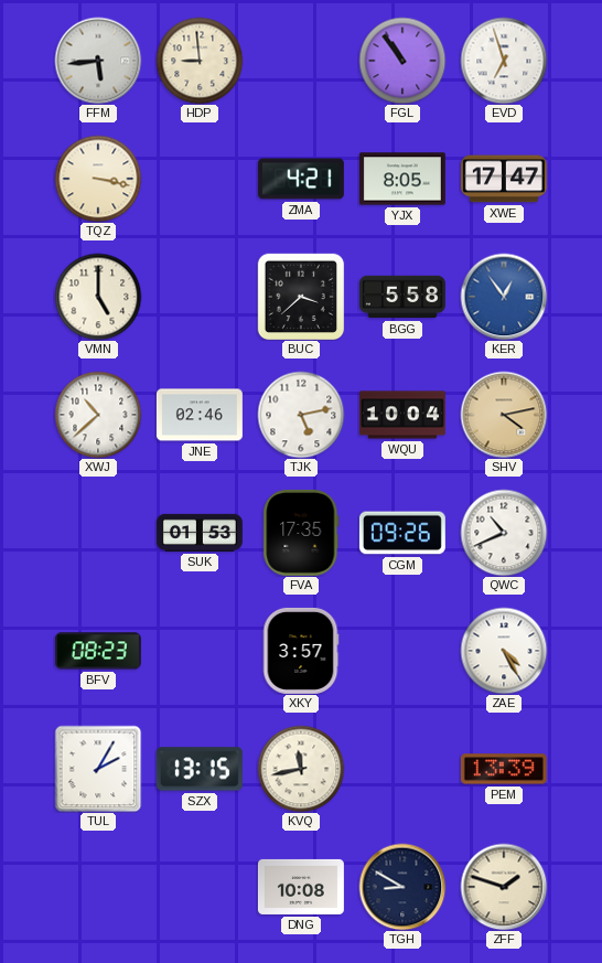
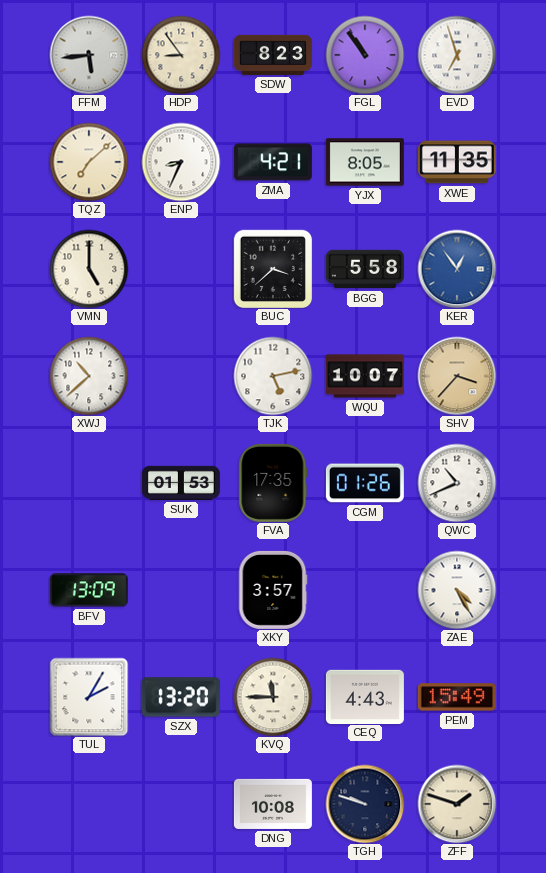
HDP: 8:59 -> 8:54 (181, 55)
SDW: none -> 8:23 (273, 55)
TQZ: 3:17 -> 7:08 (89, 162)
ENP: none -> 8:34 (181, 162)
XWE: 17:47 -> 11:35 (457, 162)
JNE: 02:46 -> none (200, 415)
WQU: 10:04 -> 10:07 (365, 376)
SHV: 4:13 -> 3:37 (457, 376)
CGM: 09:26 -> 01:26 (365, 483)
BFV: 08:23 -> 13:09 (89, 590)
SZX: 13:15 -> 13:20 (181, 697)
KVQ: 11:43 -> 11:45 (273, 697)
CEQ: none -> 4:43 (365, 696)
PEM: 13:39 -> 15:49 (457, 697)
TGH: 8:50 -> 9:48 (365, 804)
